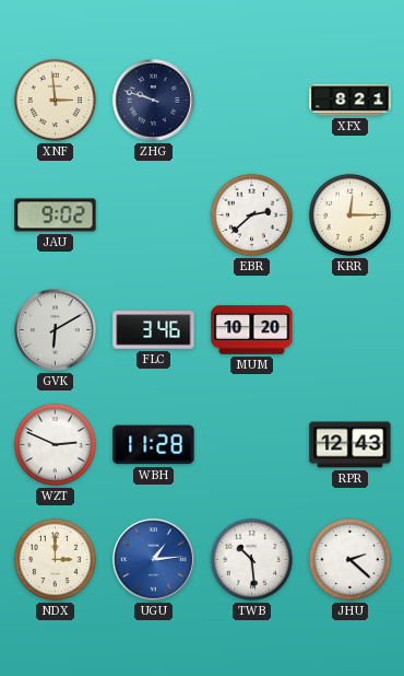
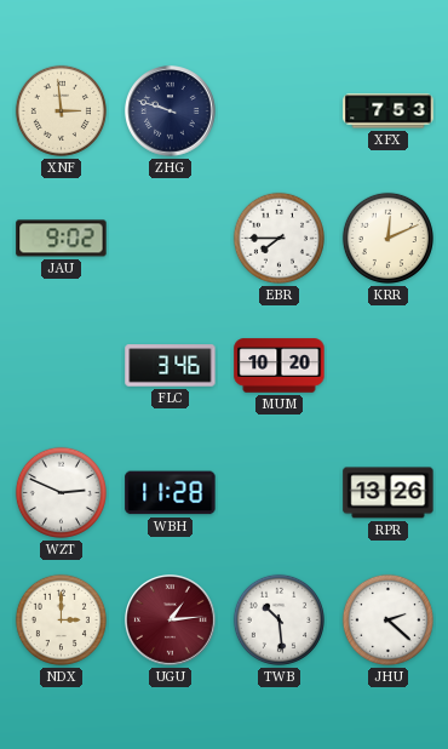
XFX: 8:21 -> 7:53 (389, 112)
EBR: 2:38 -> 7:45 (278, 238)
KRR: 12:15 -> 12:11 (387, 238)
GVK: 6:10 -> none (56, 330)
RPR: 12:43 -> 13:26 (389, 493)
UGU dial: blue -> burgundy (171, 621)
